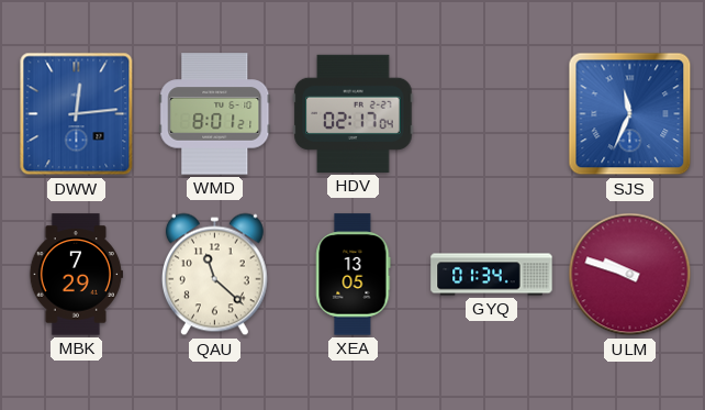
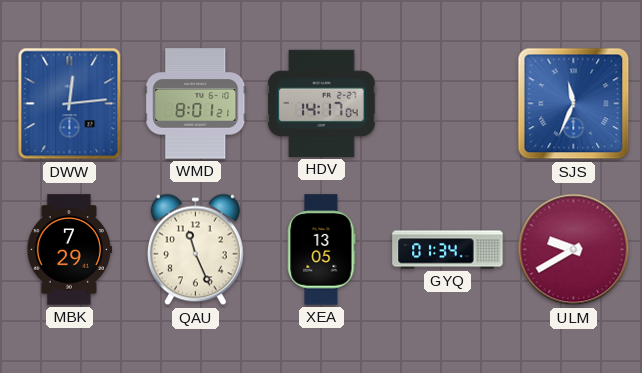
HDV: 02:17 -> 14:17 (322, 103)
QAU: 11:22 -> 11:26 (195, 250)
ULM: 9:48 -> 9:40 (574, 250)
